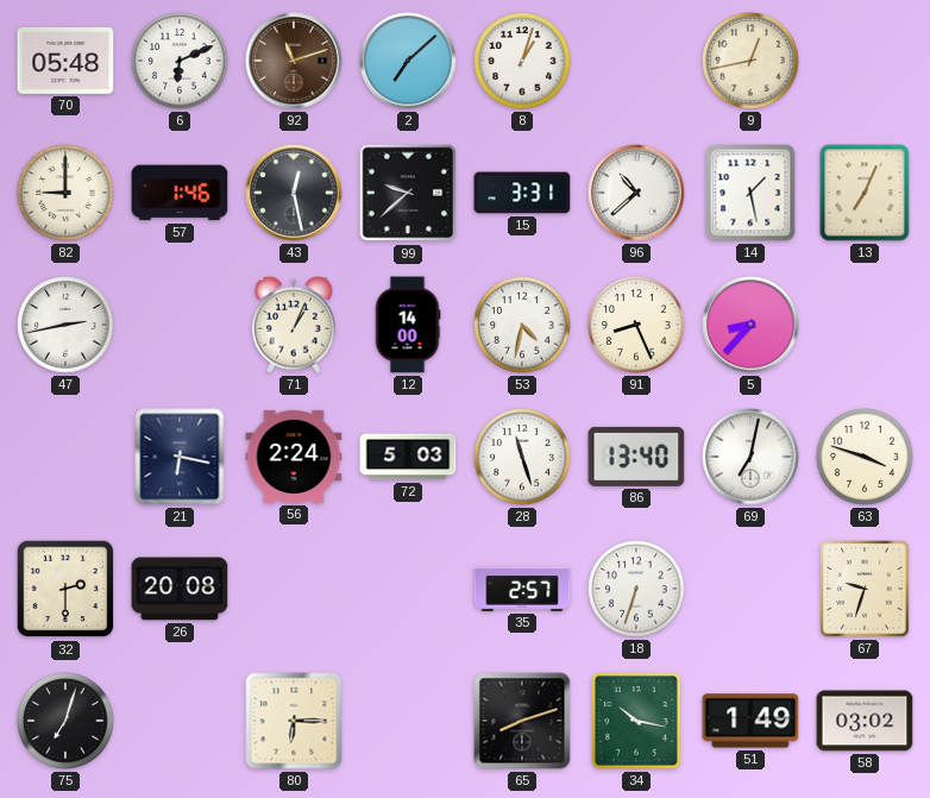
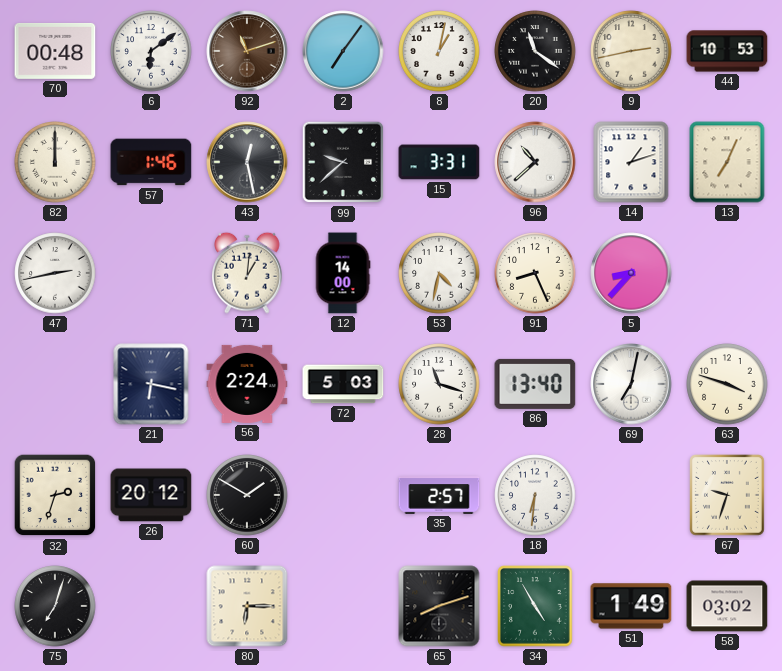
70: 05:48 -> 00:48 (55, 51)
6: 6:11 -> 6:09 (151, 51)
2: 7:08 -> 7:06 (343, 51)
8: 1:03 -> 1:02 (439, 51)
20: none -> 11:21 (535, 51)
9: 12:43 -> 2:43 (631, 51)
44: none -> 10:53 (727, 51)
82: 9:00 -> 12:00 (55, 162)
14: 1:28 -> 1:12 (631, 162)
71: 1:04 -> 1:01 (247, 273)
28: 11:27 -> 11:18 (439, 384)
32: 2:30 -> 2:33 (55, 495)
26: 20:08 -> 20:12 (151, 495)
60: none -> 1:50 (247, 495)
18: 6:33 -> 6:31 (535, 495)
34: 10:17 -> 4:55 (536, 607)
